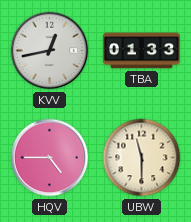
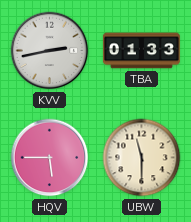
KVV: 12:43 -> 2:43 (50, 51)
HQV: 4:45 -> 5:45 (50, 158)
